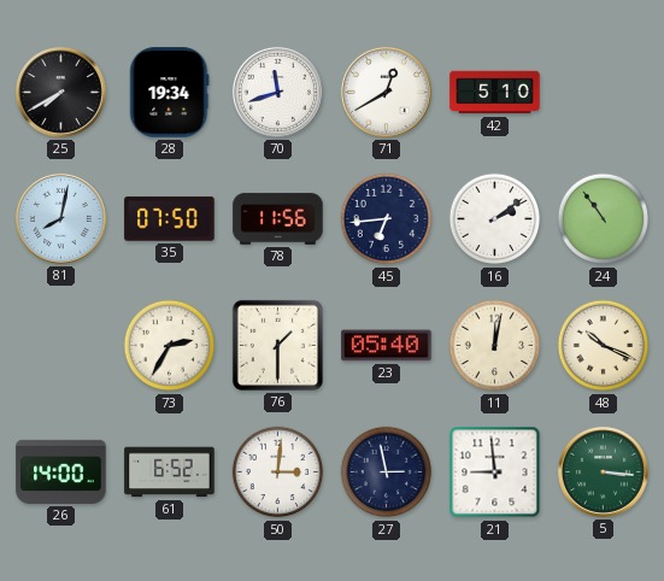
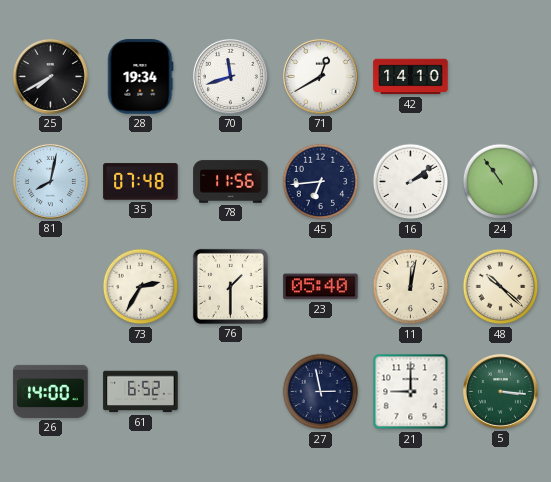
42: 5:10 -> 14:10 (411, 77)
35: 07:50 -> 07:48 (141, 182)
48: 10:19 -> 10:22 (501, 287)
50: 3:01 -> none (278, 473)
21: 8:59 -> 9:00 (411, 392)
